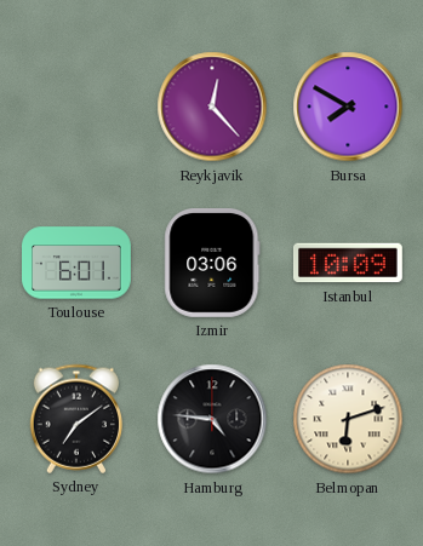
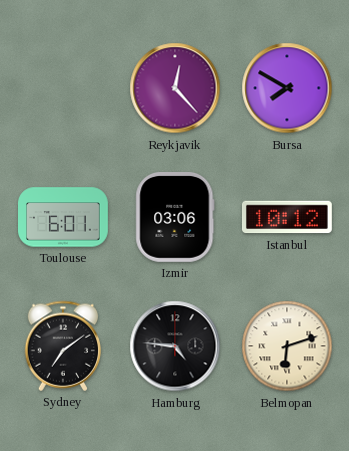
Istanbul: 10:09 -> 10:12 (287, 217)
